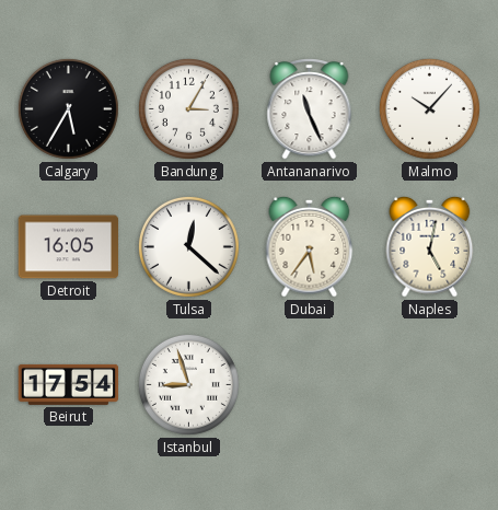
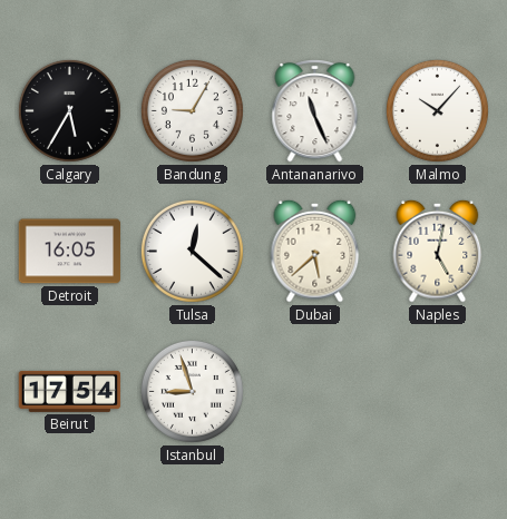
Bandung: 3:05 -> 9:05 (192, 110)
Dubai: 5:36 -> 5:38 (315, 251)
